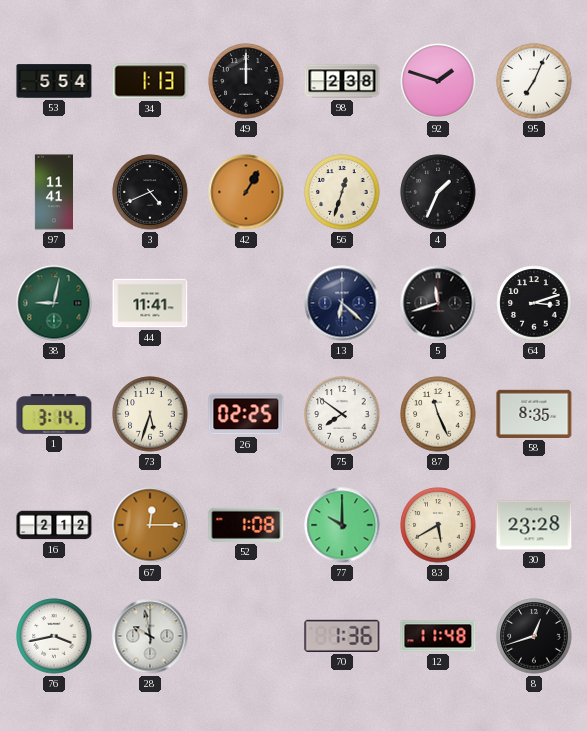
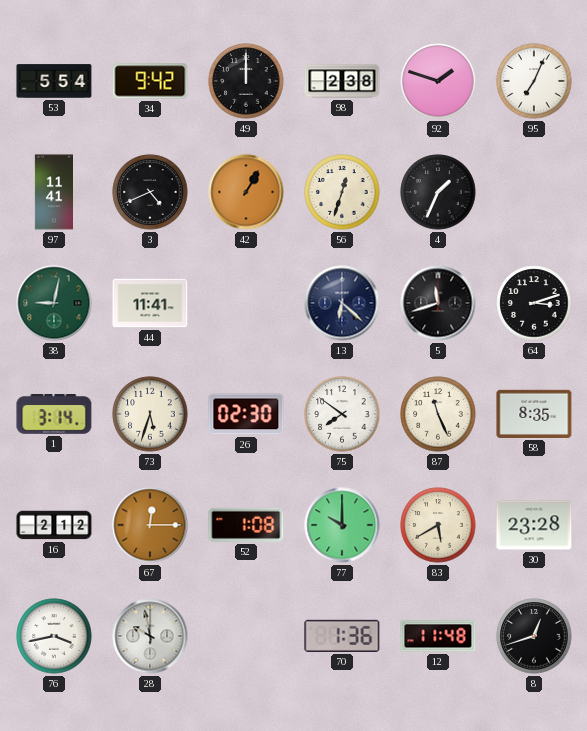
34: 1:13 -> 9:42 (150, 81)
26: 02:25 -> 02:30 (246, 414)
